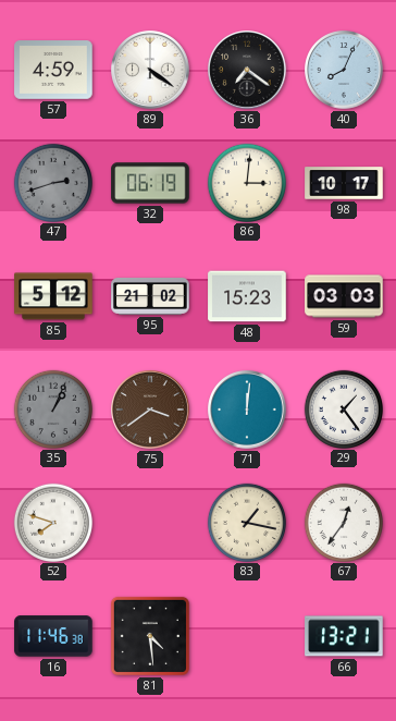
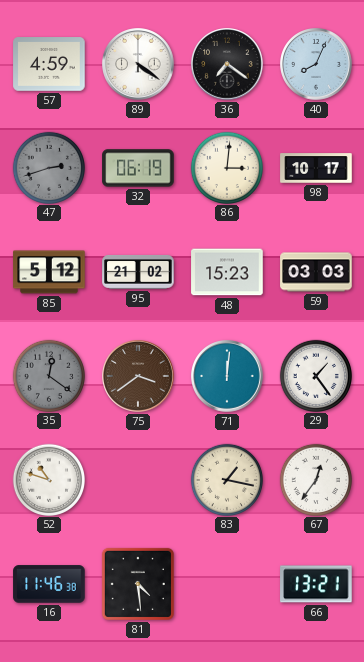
35: 1:04 -> 12:21 (48, 375)
52: 7:48 -> 10:48 (48, 479)
